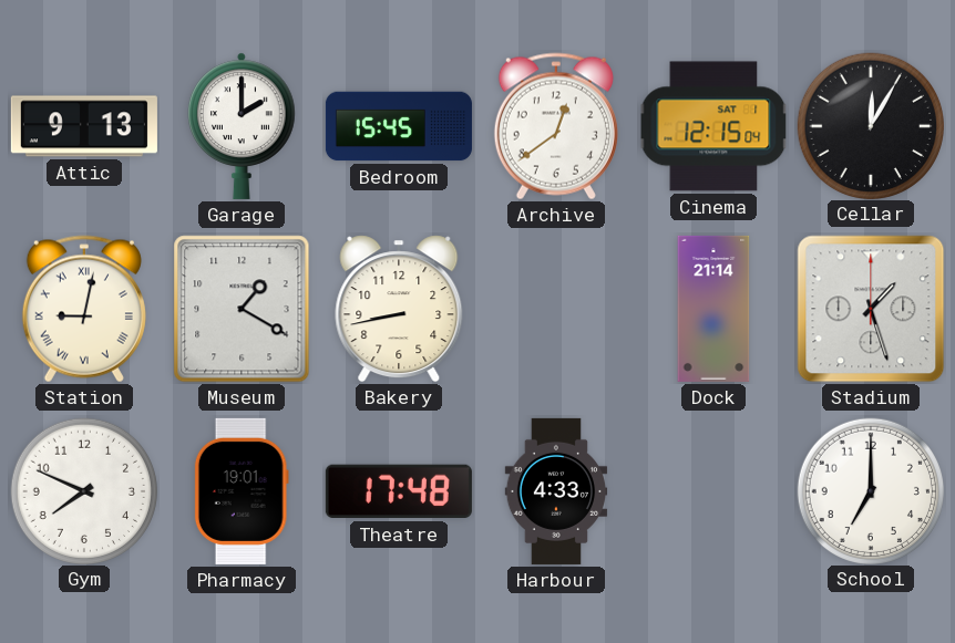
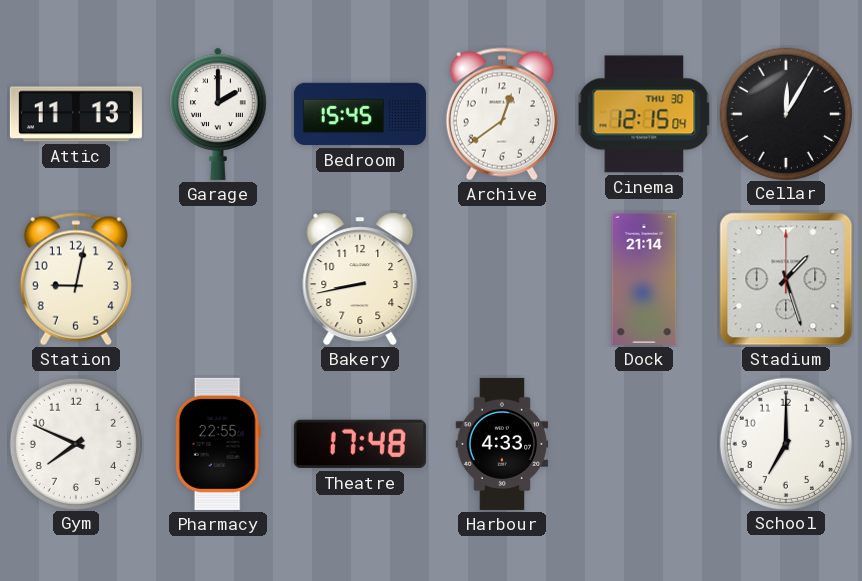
Attic: 9:13 -> 11:13 (76, 114)
Cinema date: SAT 1 -> THU 30 (644, 114)
Station numerals: Roman -> Arabic (76, 279)
Museum: 1:20 -> none (242, 309)
Pharmacy: 19:01 -> 22:55 (218, 444)
